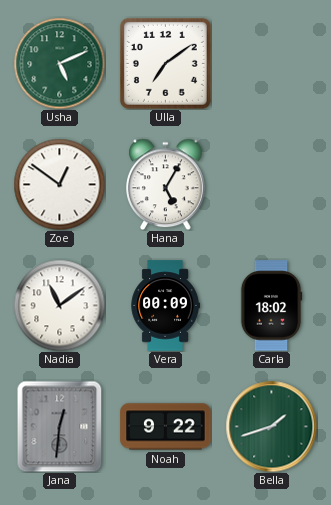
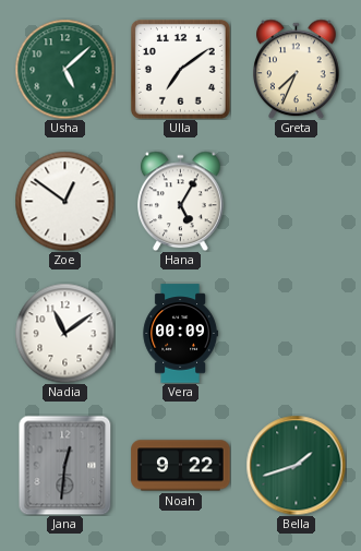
Usha: 5:11 -> 5:08 (64, 69)
Greta: none -> 7:34 (297, 69)
Carla: 18:02 -> none (271, 306)
